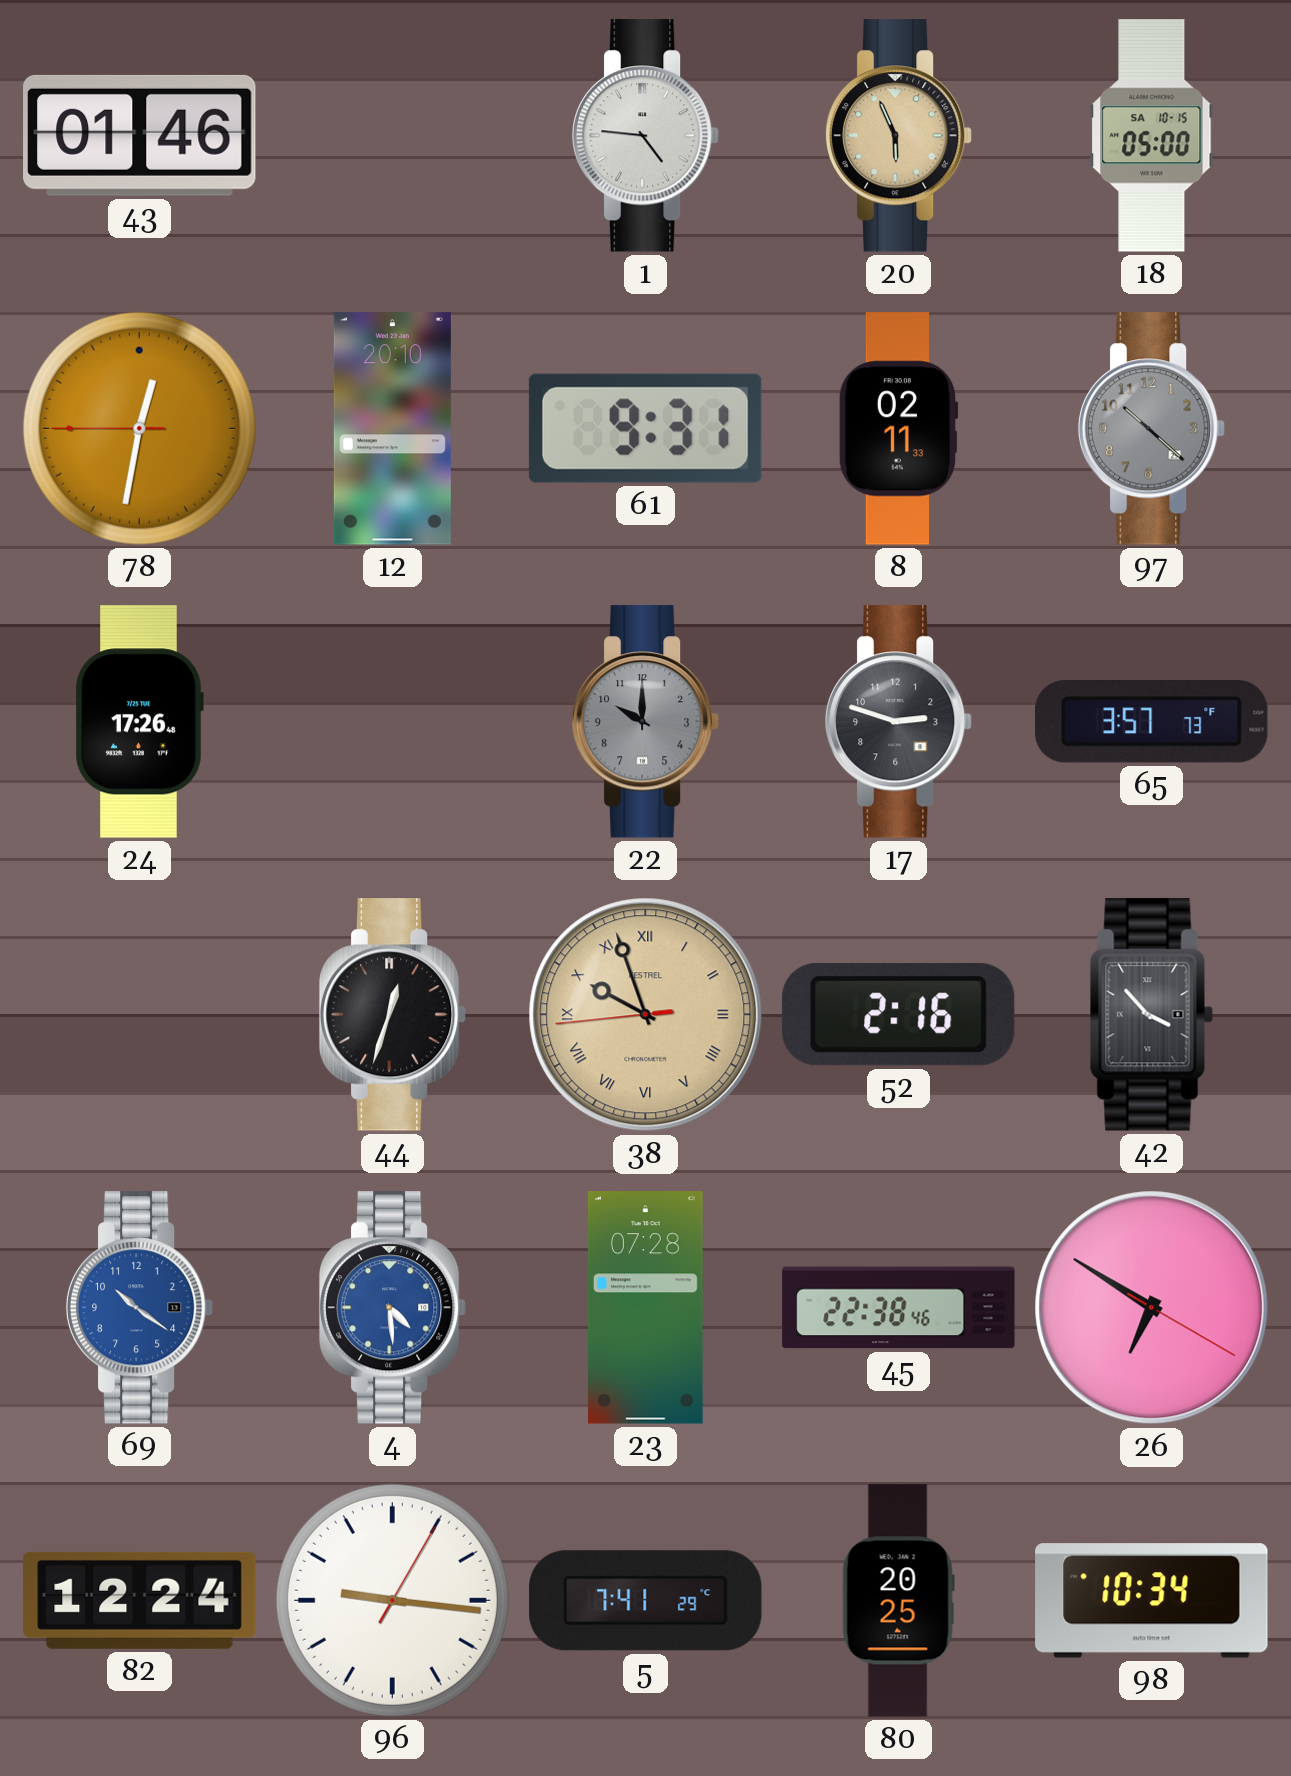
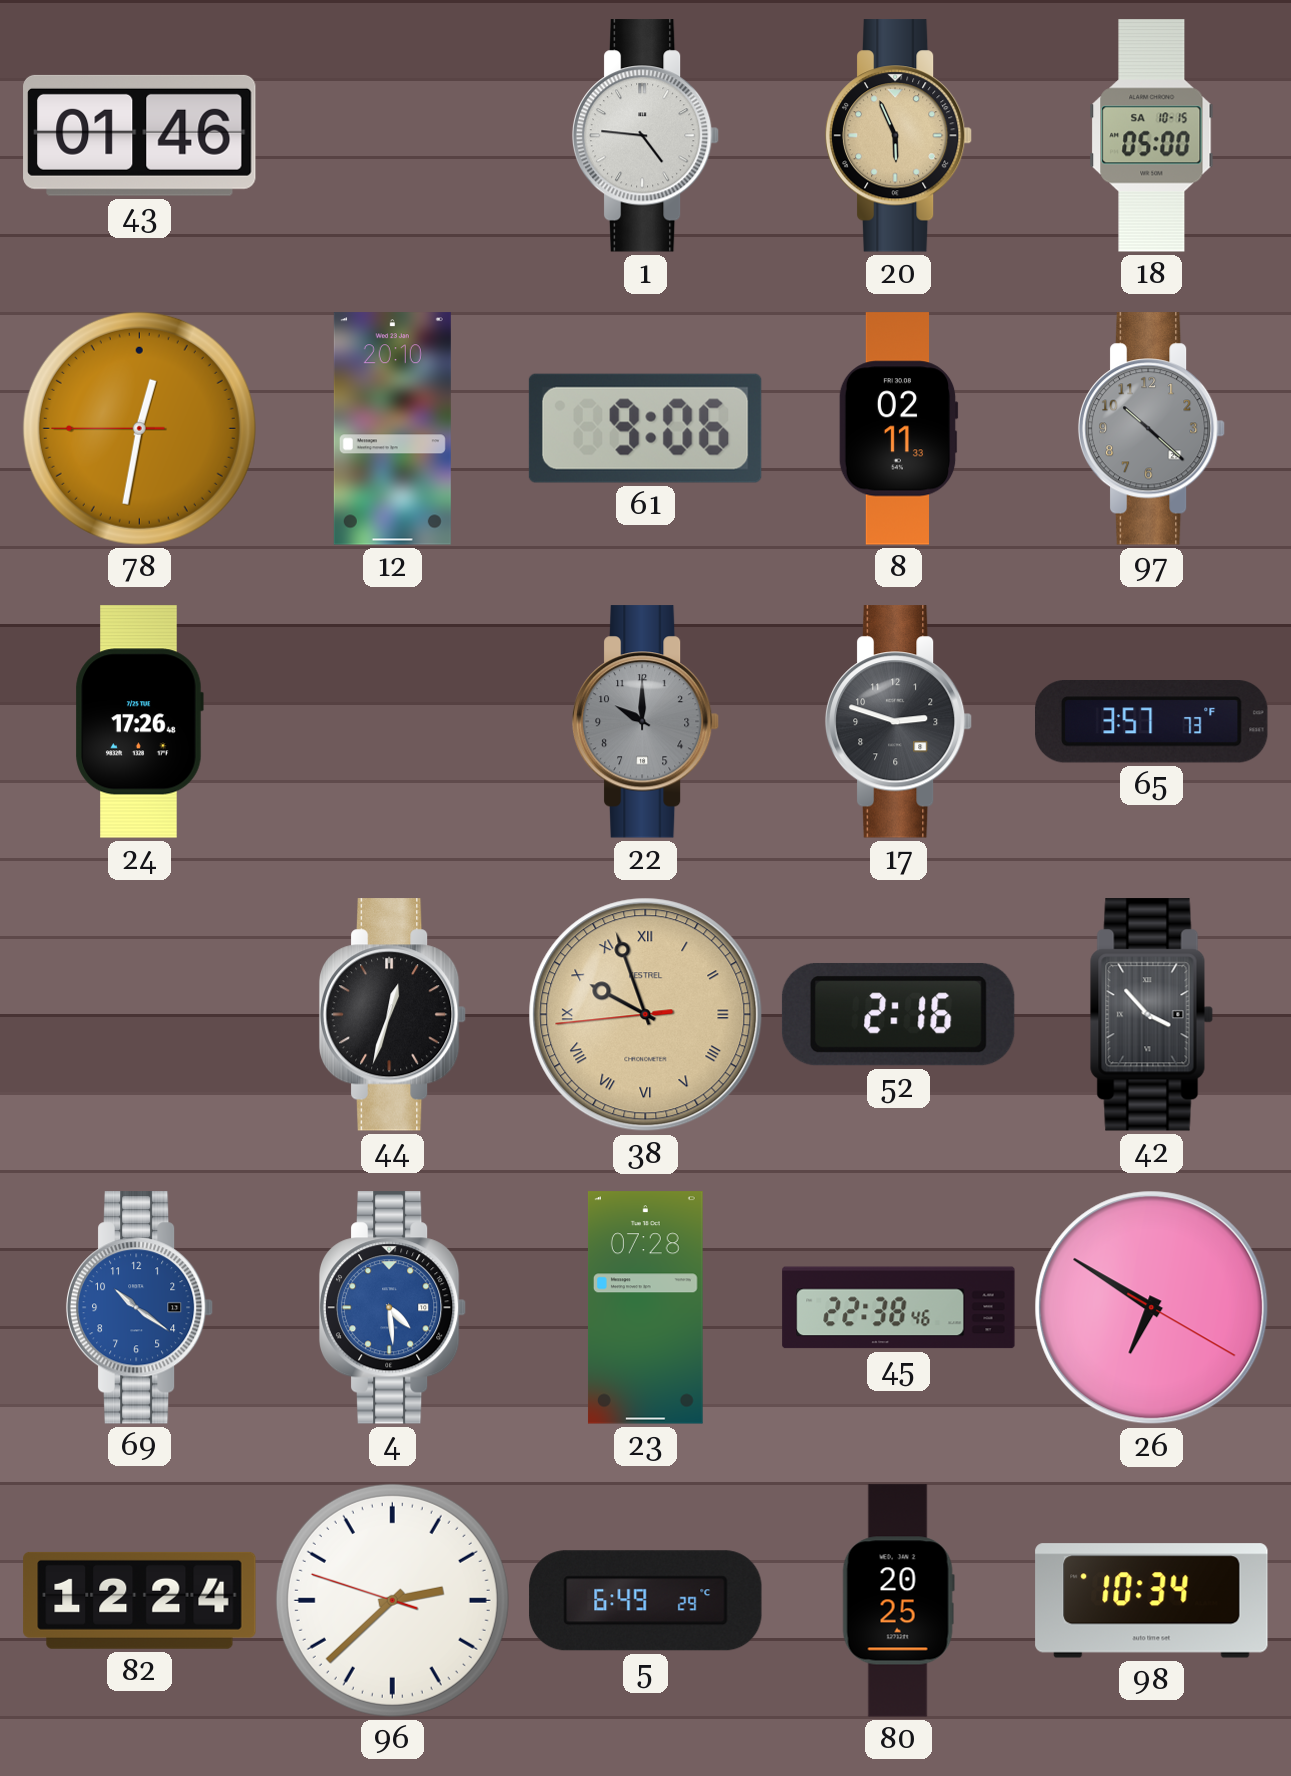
61: 9:31 -> 9:06 (645, 428)
96: 9:16 -> 2:37 (392, 1600)
5: 7:41 -> 6:49 (646, 1601)
